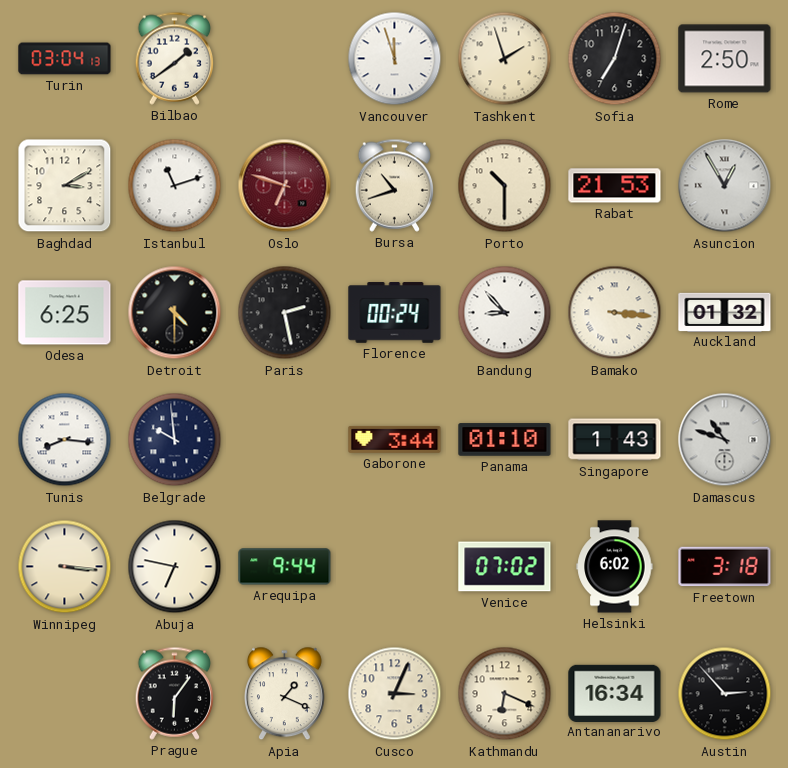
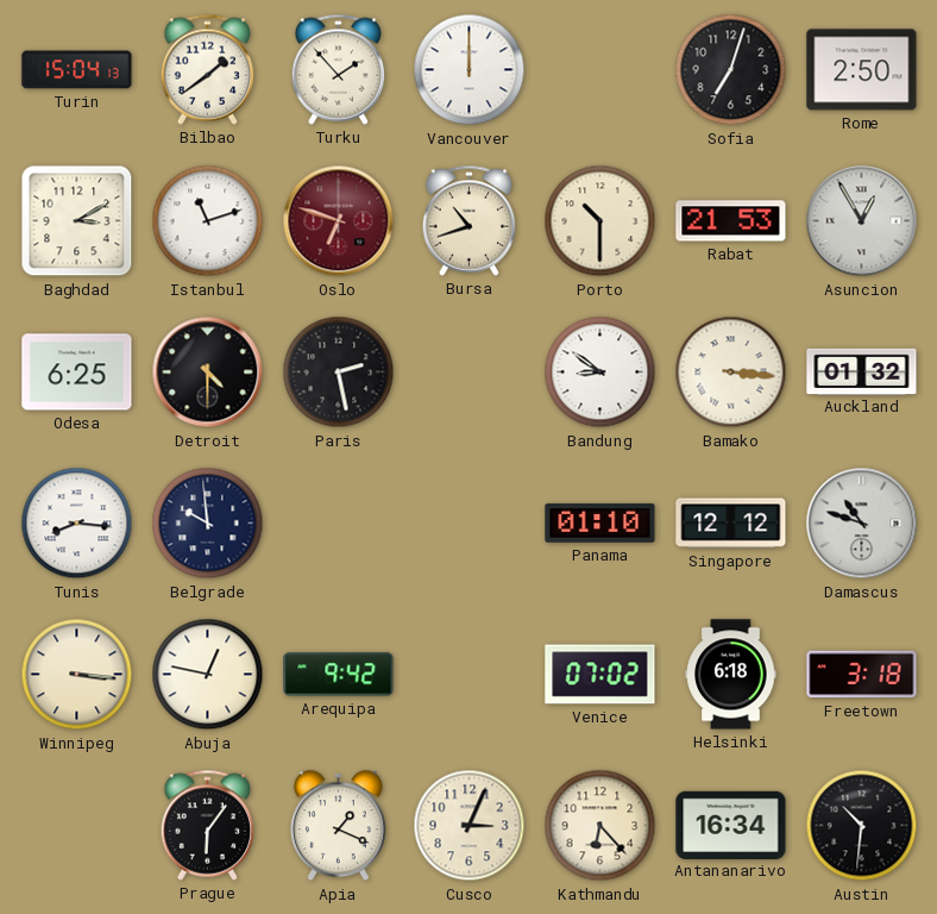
Turin: 03:04 -> 15:04 (77, 70)
Turku: none -> 1:53 (339, 69)
Vancouver: 11:57 -> 12:00 (470, 70)
Tashkent: 1:57 -> none (505, 59)
Florence: 00:24 -> none (395, 313)
Bandung: 8:53 -> 8:51 (600, 373)
Gaborone: 3:44 -> none (395, 439)
Singapore: 1:43 -> 12:12 (731, 524)
Abuja: 6:47 -> 12:47 (208, 675)
Arequipa: 9:44 -> 9:42 (339, 675)
Helsinki: 6:02 -> 6:18 (731, 675)
Kathmandu: 6:19 -> 6:23 (600, 826)
Austin: 2:53 -> 10:31 (862, 826)
